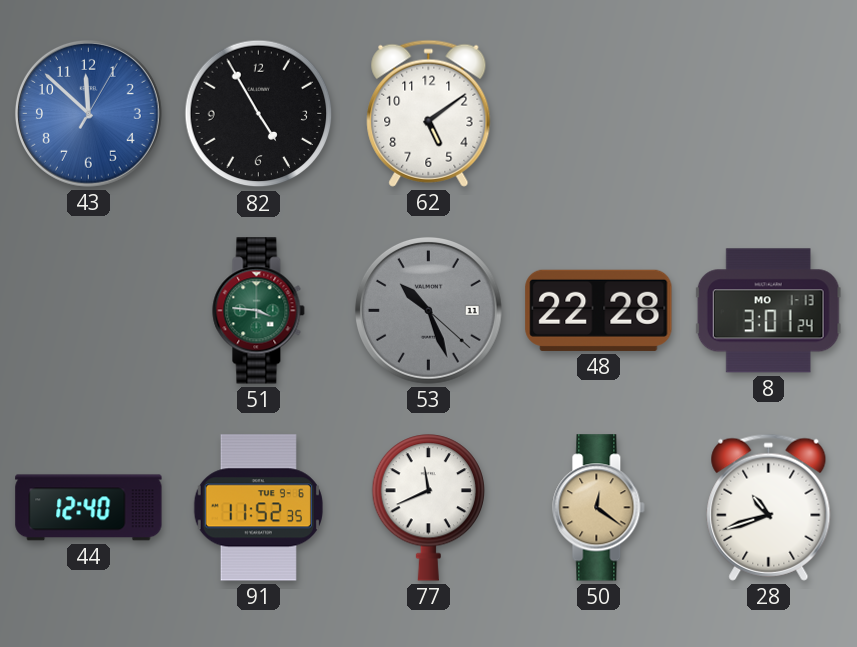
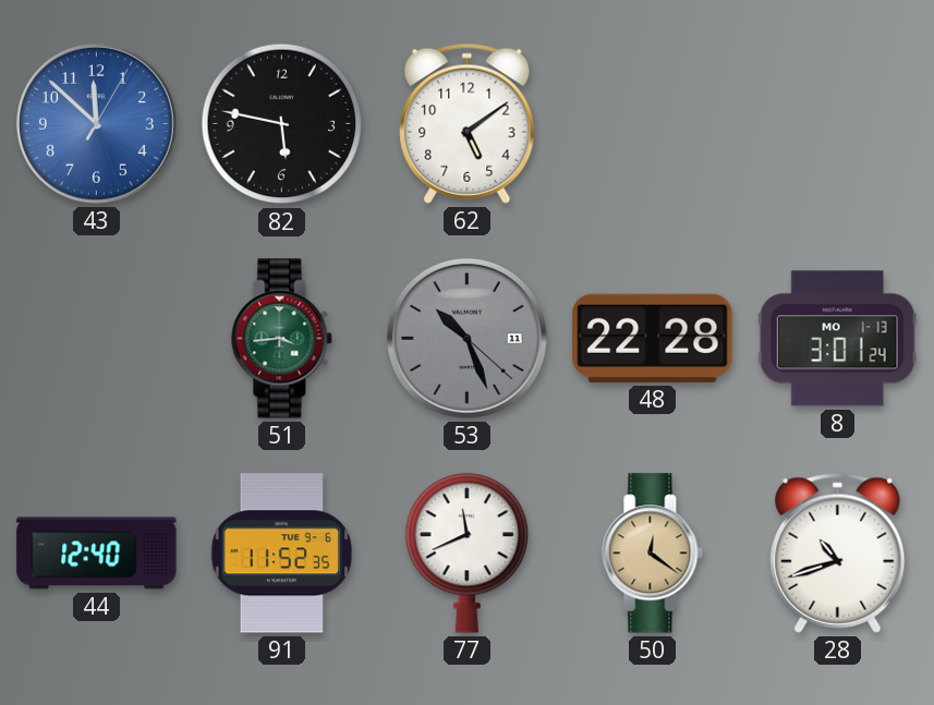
82: 4:55 -> 5:47 (282, 124)
51: 3:46 -> 3:44 (282, 339)
